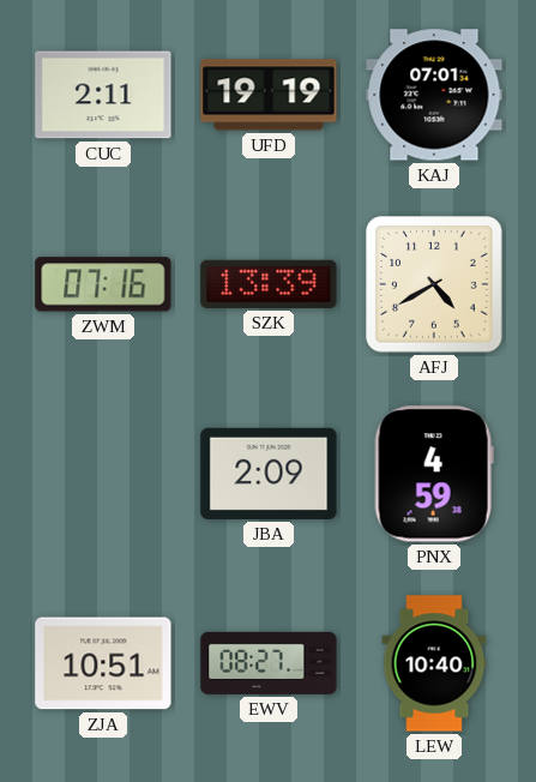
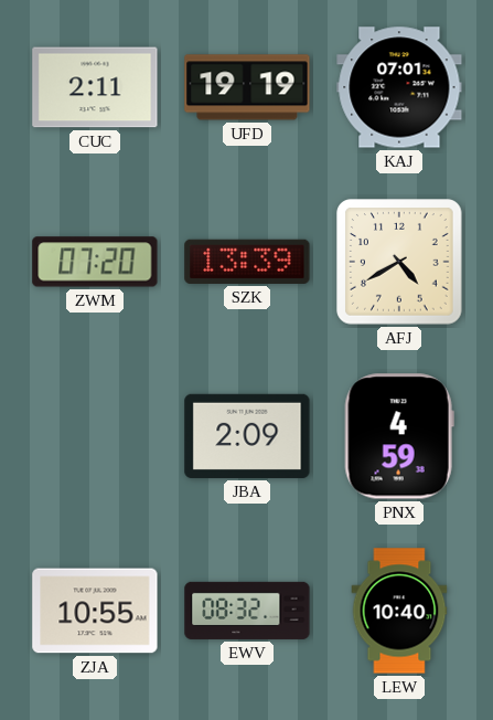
ZWM: 07:16 -> 07:20 (95, 262)
ZJA: 10:51 -> 10:55 (95, 611)
EWV: 08:27 -> 08:32 (247, 611)
